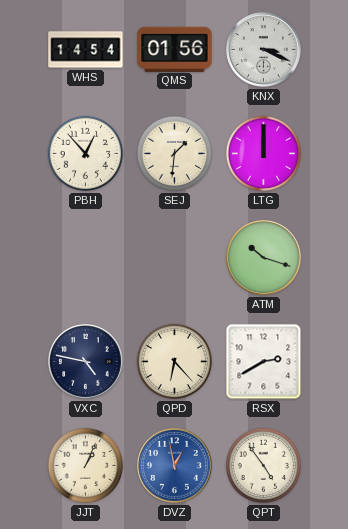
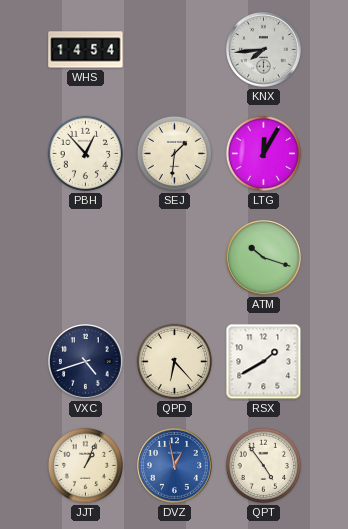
QMS: 01:56 -> none (175, 49)
KNX: 3:19 -> 7:44 (264, 50)
LTG: 12:00 -> 12:05 (263, 153)
VXC: 4:47 -> 4:42 (86, 362)
RSX: 2:40 -> 1:40 (264, 362)
